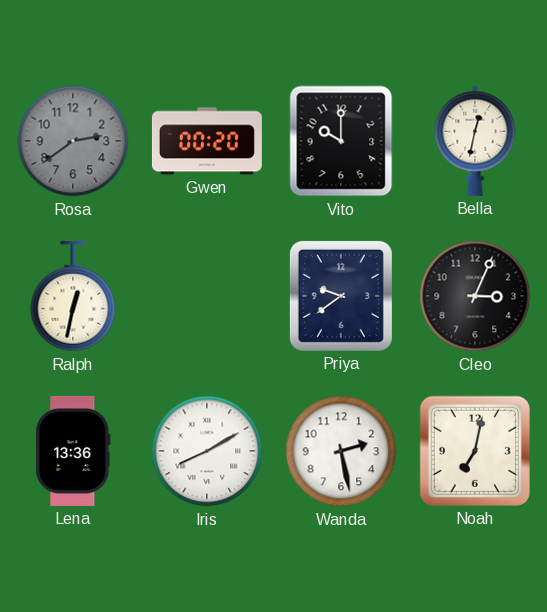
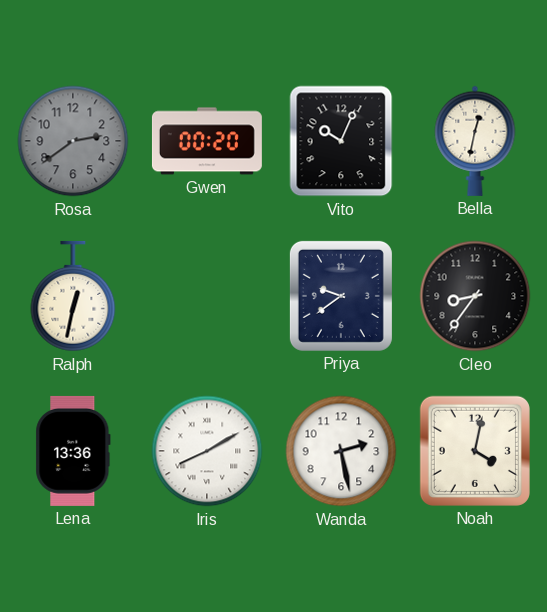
Vito: 10:00 -> 10:04 (341, 141)
Cleo: 3:04 -> 8:36 (475, 296)
Noah: 7:02 -> 4:02 (475, 451)
